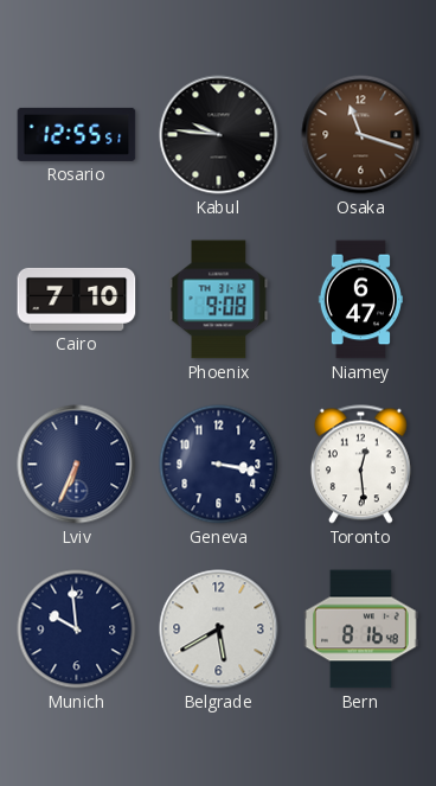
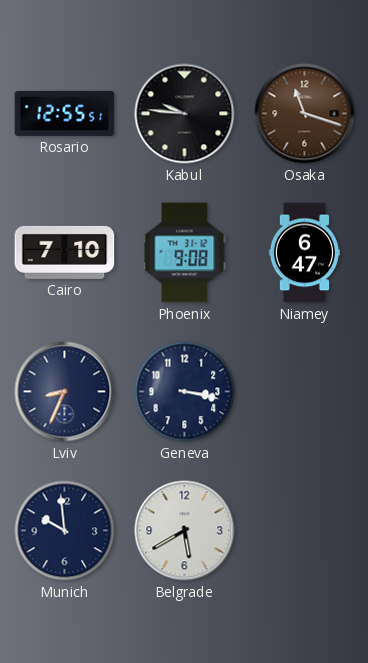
Lviv: 6:34 -> 8:34 (65, 392)
Toronto: 12:29 -> none (360, 465)
Bern: 8:16 -> none (361, 630)
